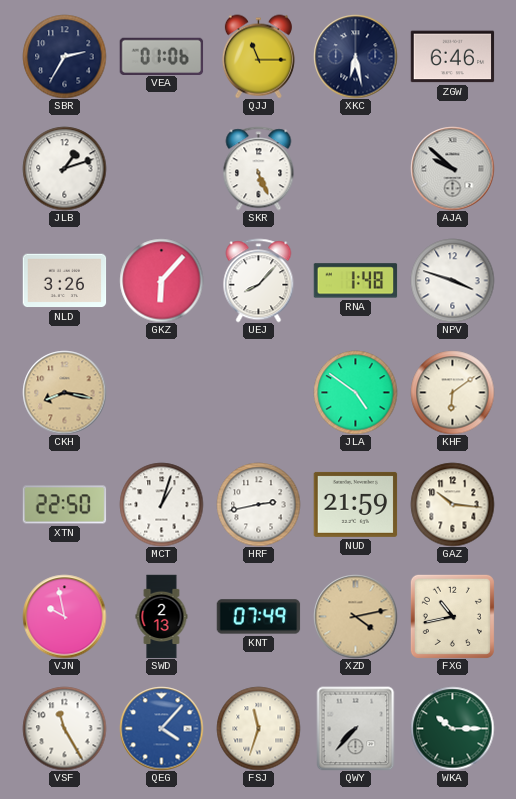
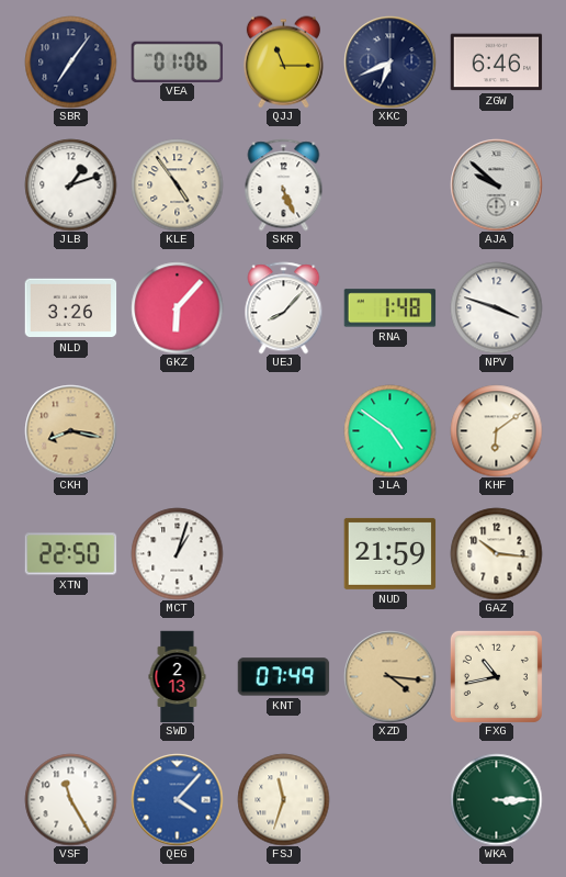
SBR: 2:35 -> 7:06 (70, 61)
XKC: 6:28 -> 6:41 (389, 61)
KLE: none -> 4:54 (177, 184)
HRF: 2:43 -> none (258, 504)
VJN: 9:58 -> none (64, 616)
XZD: 4:13 -> 4:16 (389, 676)
QWY: 7:37 -> none (356, 728)
WKA: 10:15 -> 3:15 (496, 799)
